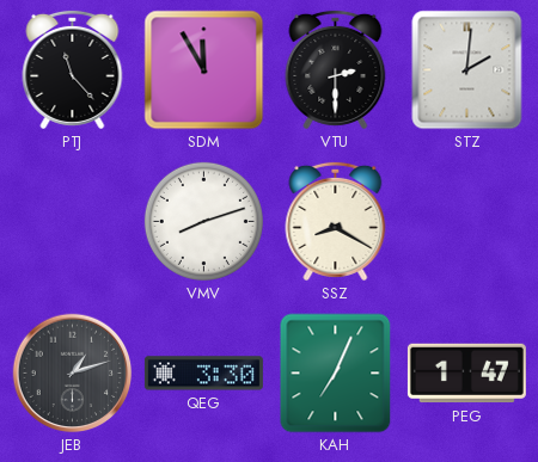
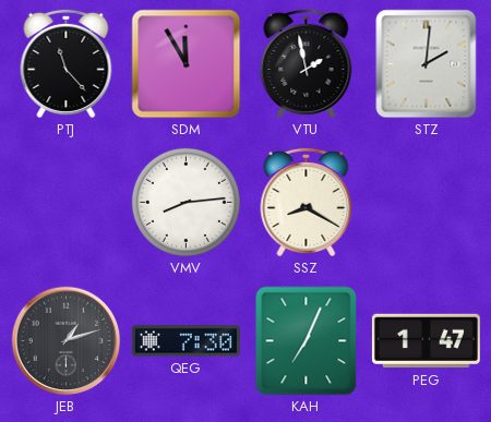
VTU: 2:30 -> 1:58 (307, 63)
VMV: 8:12 -> 8:14 (185, 202)
QEG: 3:30 -> 7:30 (185, 341)
